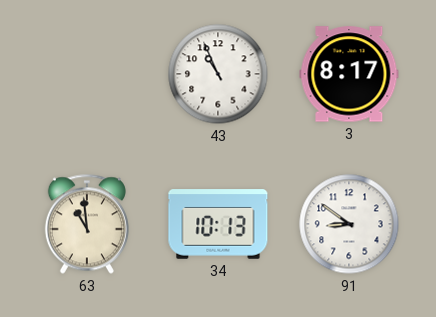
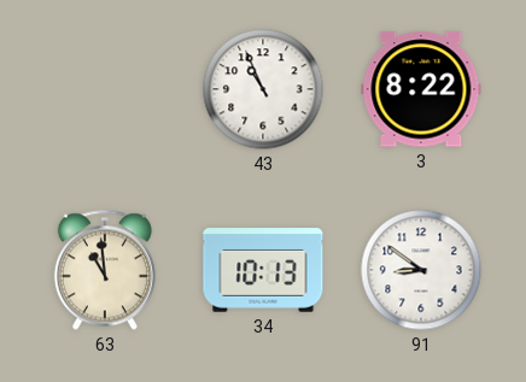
3: 8:17 -> 8:22 (421, 89)
